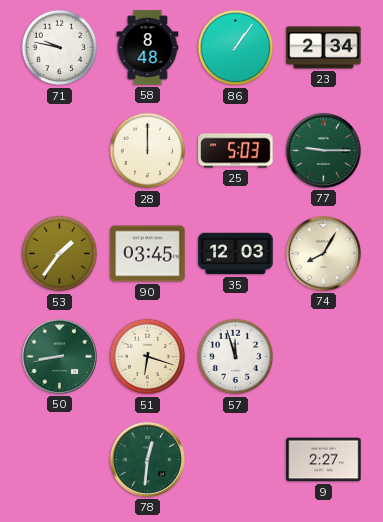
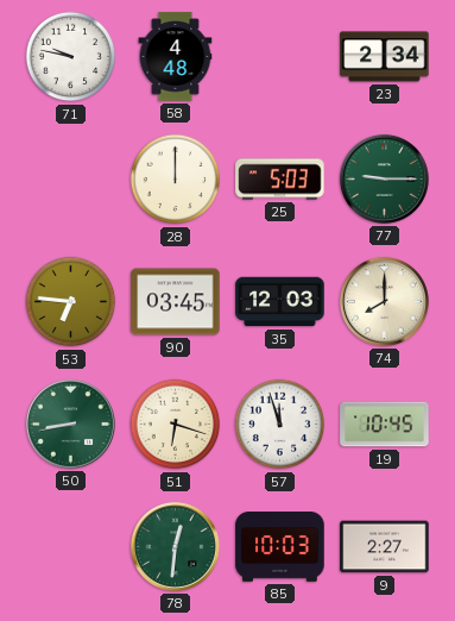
58: 8:48 -> 4:48 (176, 57)
86: 1:06 -> none (236, 48)
53: 1:36 -> 6:46 (71, 302)
74: 8:05 -> 8:00 (384, 301)
19: none -> 10:45 (385, 425)
85: none -> 10:03 (280, 547)
